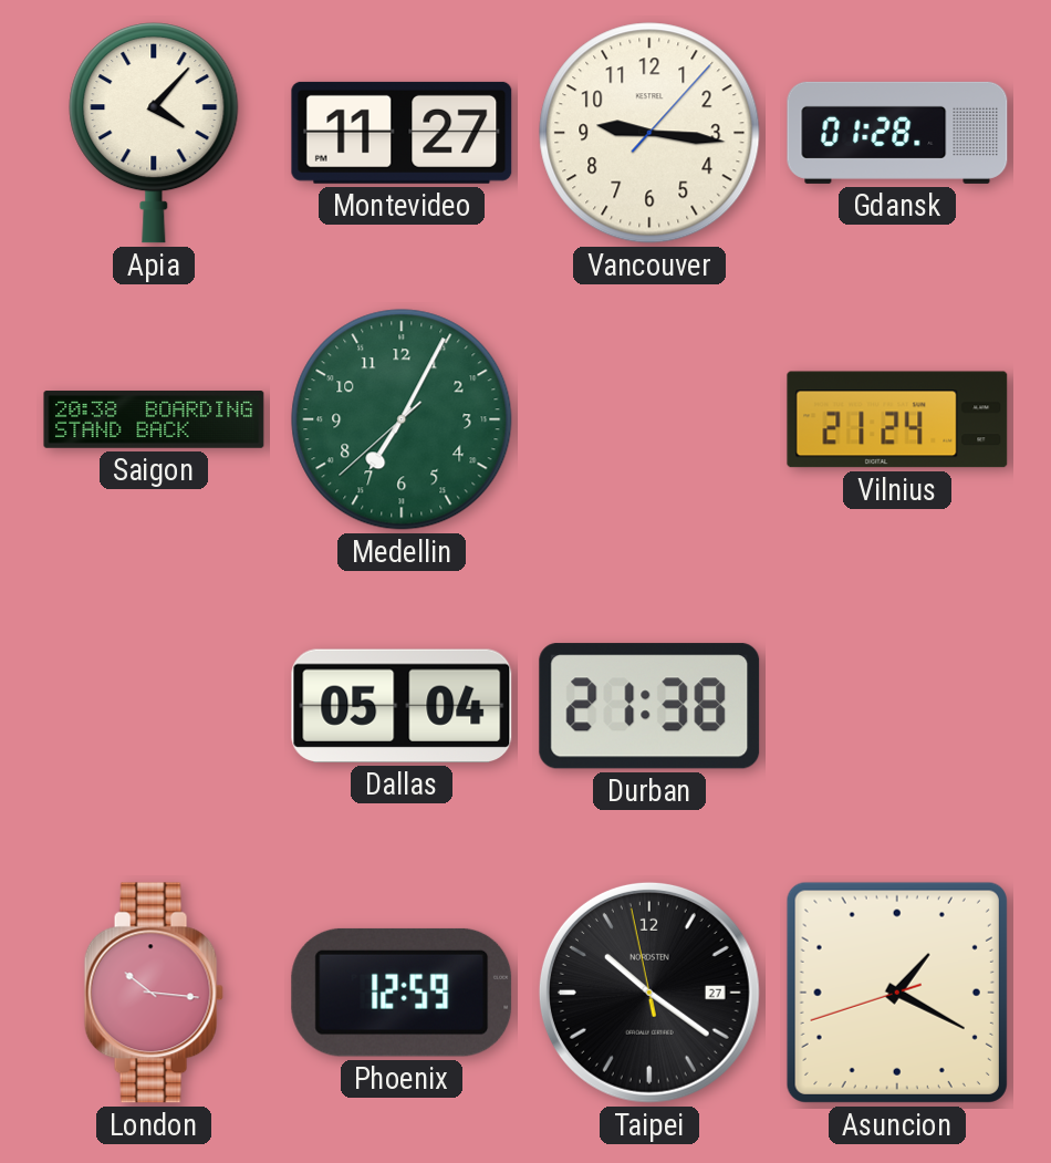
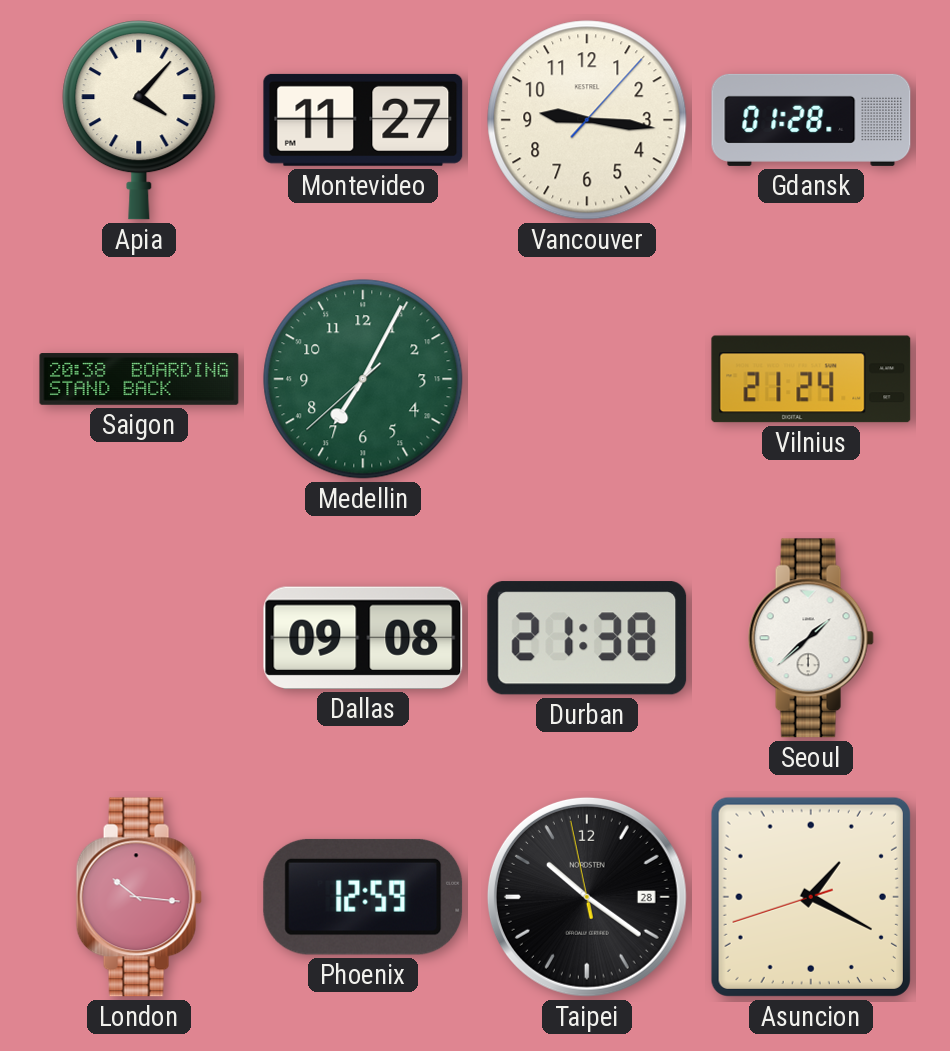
Dallas: 05:04 -> 09:08 (363, 638)
Seoul: none -> 1:38 (811, 638)
Taipei date: 27 -> 28 (587, 897)
